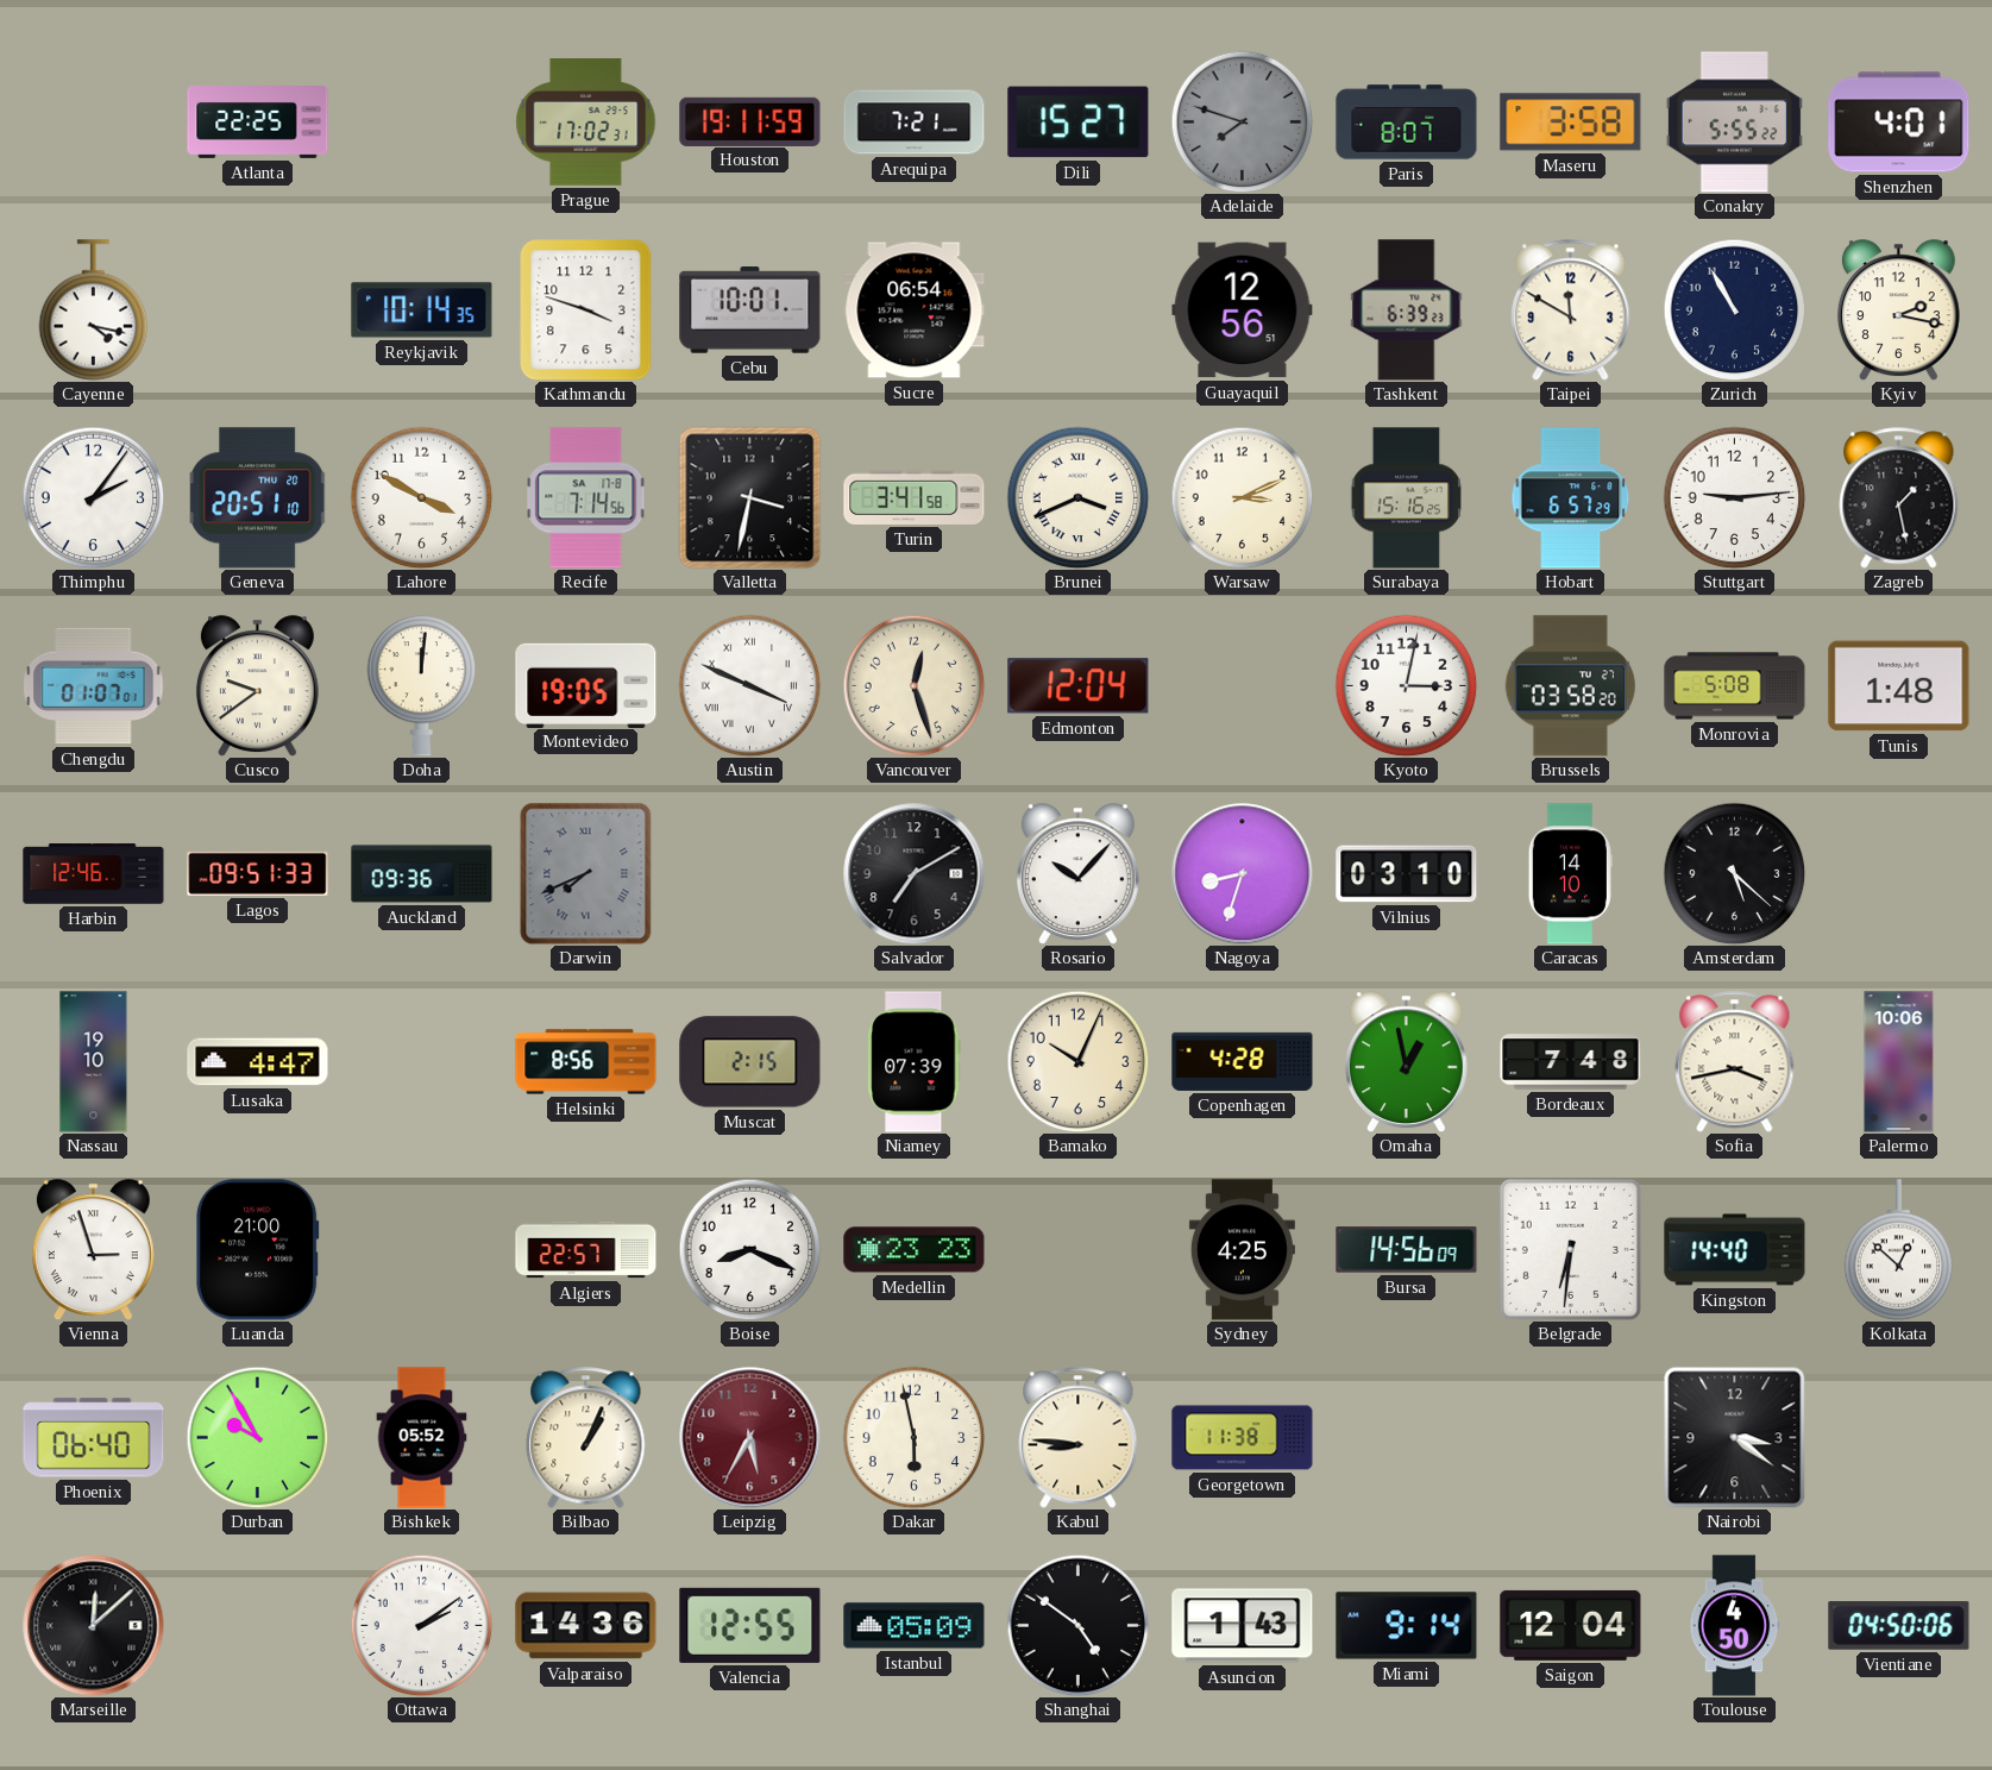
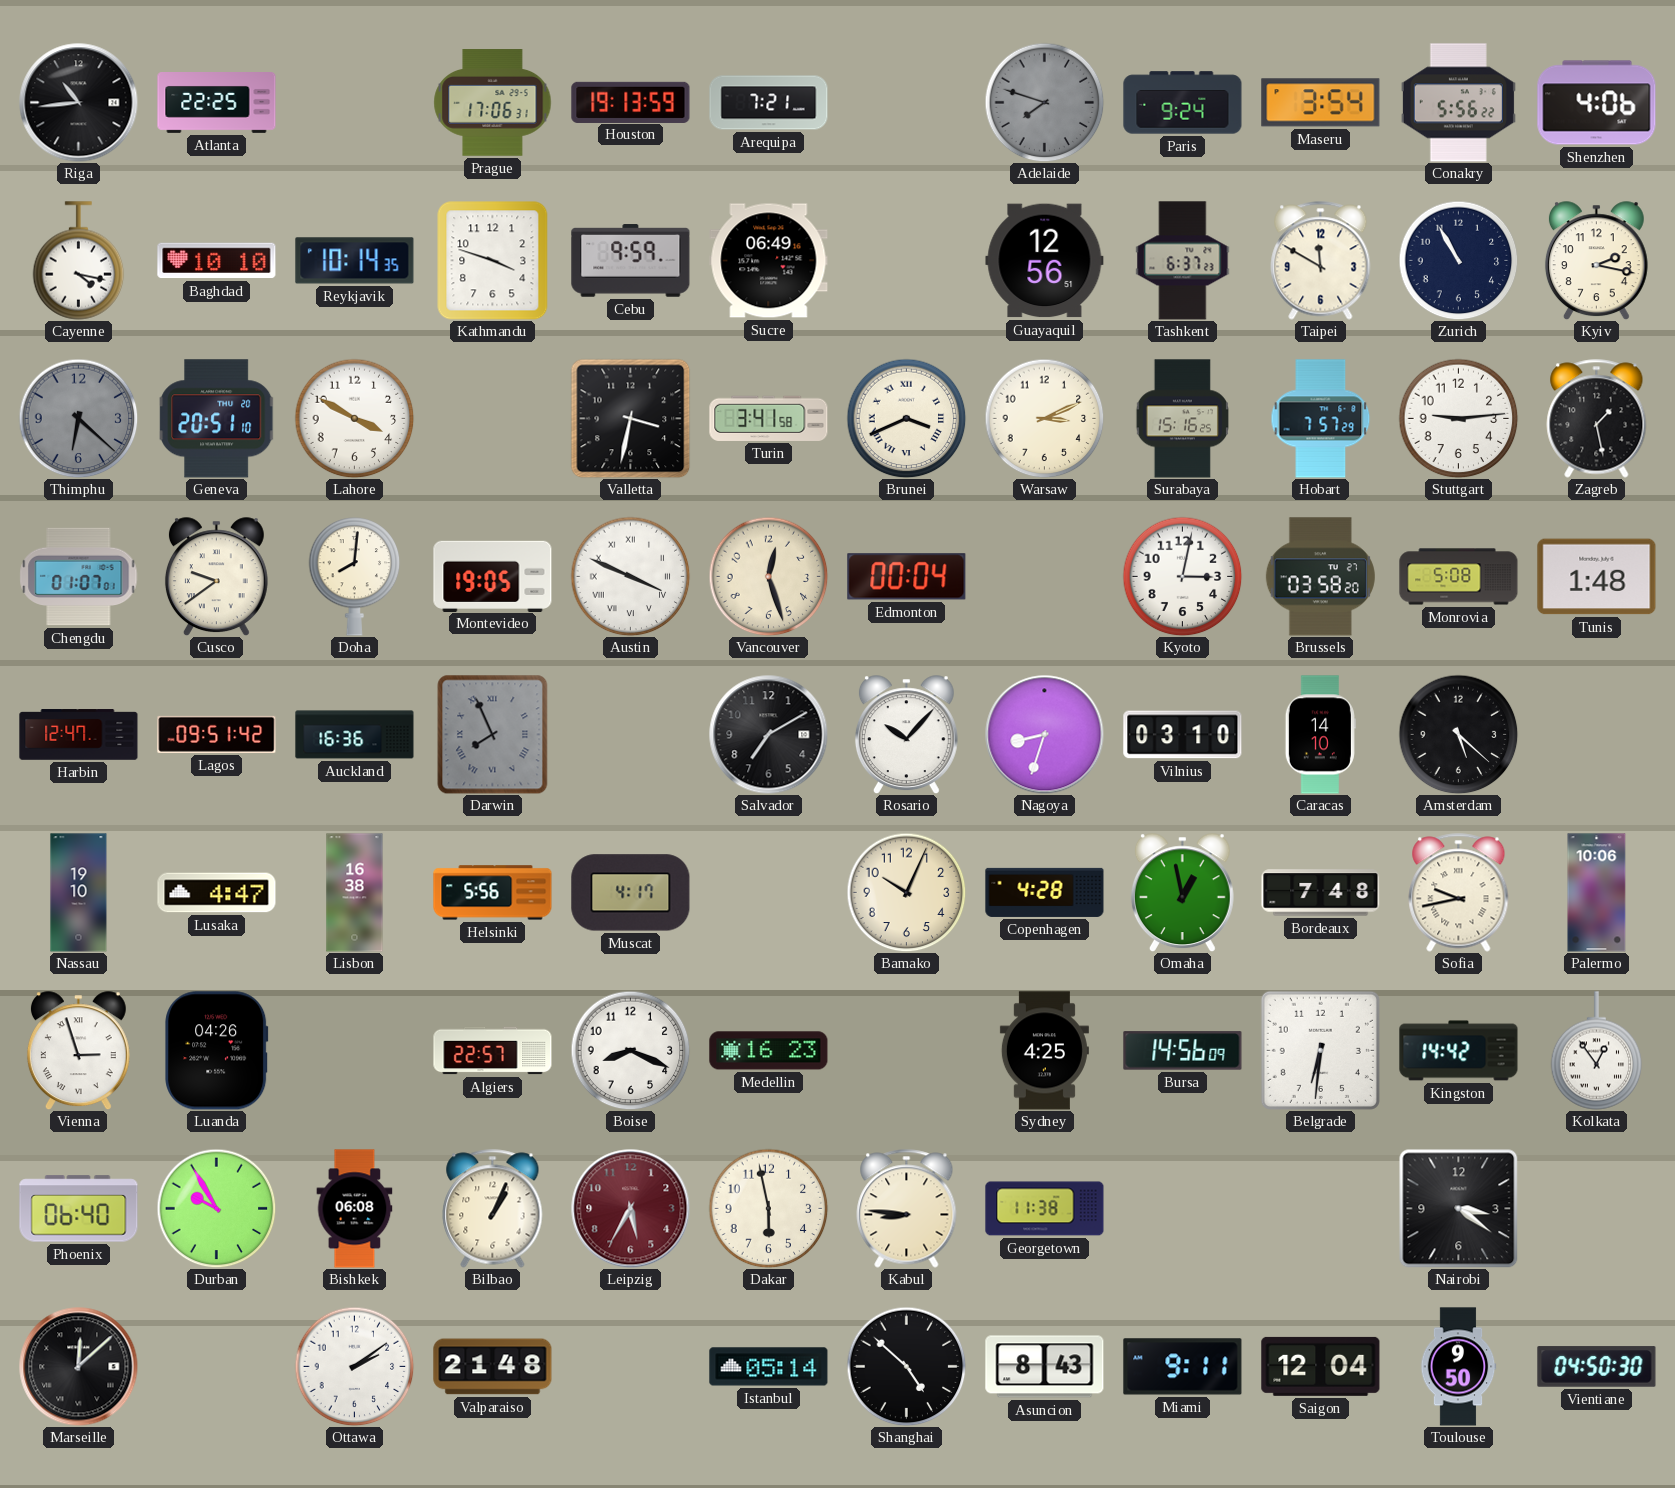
Riga: none -> 10:44 (79, 103)
Prague: 17:02 -> 17:06 (493, 103)
Houston: 19:11 -> 19:13 (631, 102)
Dili: 15:27 -> none (1079, 123)
Paris: 8:07 -> 9:24 (1183, 103)
Maseru: 3:58 -> 3:54 (1321, 103)
Conakry: 5:55 -> 5:56 (1458, 103)
Shenzhen: 4:01 -> 4:06 (1597, 103)
Baghdad: none -> 10:10 (217, 261)
Cebu: 10:01 -> 9:59 (631, 261)
Sucre: 06:54 -> 06:49 (769, 261)
Tashkent: 6:39 -> 6:37 (1183, 261)
Thimphu: 2:06 -> 6:22 (78, 418)
Thimphu dial: white -> grey (78, 418)
Recife: 7:14 -> none (586, 498)
Hobart: 6:57 -> 7:57 (1321, 419)
Doha: 12:01 -> 8:01 (355, 576)
Edmonton: 12:04 -> 00:04 (907, 577)
Harbin: 12:46 -> 12:47 (79, 735)
Lagos: 09:51:33 -> 09:51:42 (217, 734)
Auckland: 09:36 -> 16:36 (355, 735)
Darwin: 7:41 -> 7:56 (493, 734)
Lisbon: none -> 16:38 (355, 893)
Helsinki: 8:56 -> 5:56 (493, 893)
Muscat: 2:15 -> 4:17 (631, 893)
Niamey: 07:39 -> none (915, 1062)
Sofia: 3:43 -> 9:43 (1459, 893)
Luanda: 21:00 -> 04:26 (217, 1051)
Medellin: 23:23 -> 16:23 (769, 1051)
Kingston: 14:40 -> 14:42 (1459, 1051)
Kolkata: 12:52 -> 12:54 (1597, 1051)
Bishkek: 05:52 -> 06:08 (355, 1209)
Valparaiso: 14:36 -> 21:48 (493, 1367)
Valencia: 12:55 -> none (750, 1625)
Istanbul: 05:09 -> 05:14 (769, 1367)
Shanghai: 4:51 -> 4:52 (906, 1366)
Asuncion: 1:43 -> 8:43 (1045, 1367)
Miami: 9:14 -> 9:11 (1183, 1367)
Toulouse: 4:50 -> 9:50 (1458, 1367)
Vientiane: 04:50:06 -> 04:50:30 (1597, 1367)
